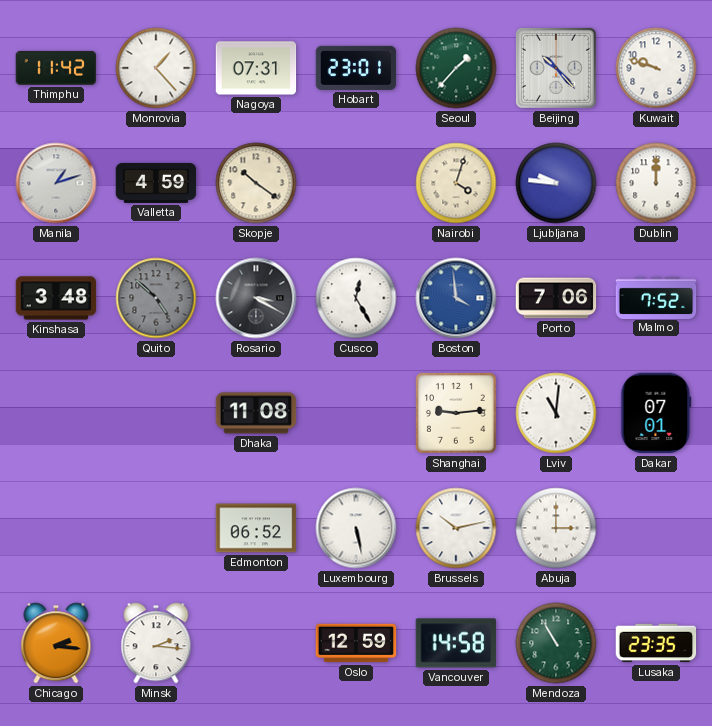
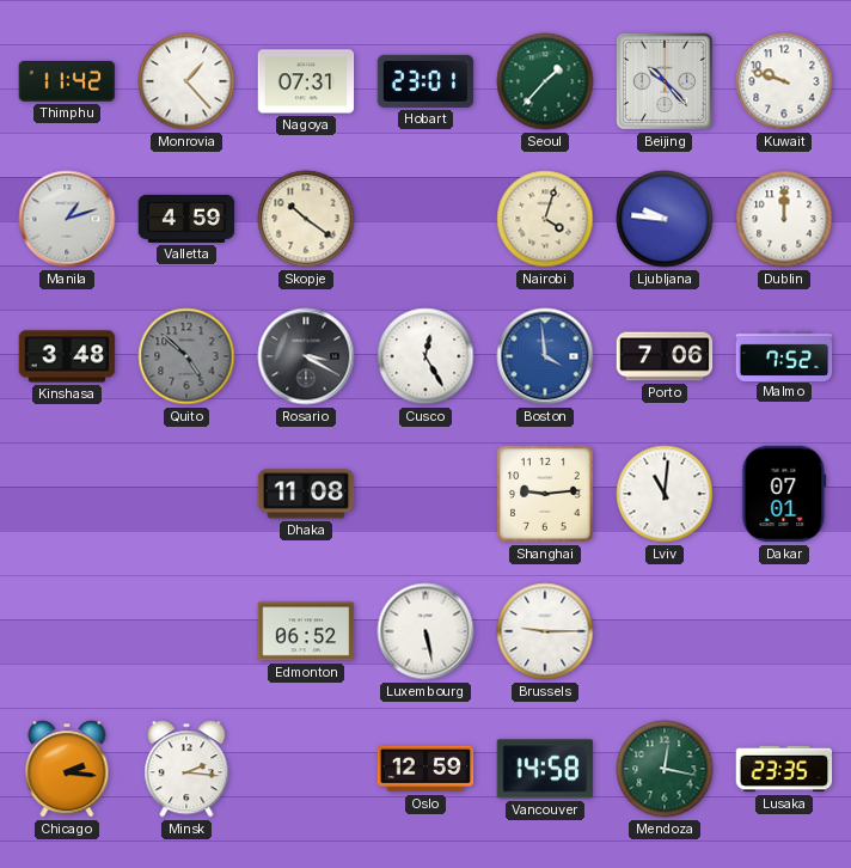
Brussels: 10:13 -> 9:15 (545, 631)
Abuja: 3:00 -> none (556, 528)
Mendoza: 10:55 -> 12:17 (665, 769)
